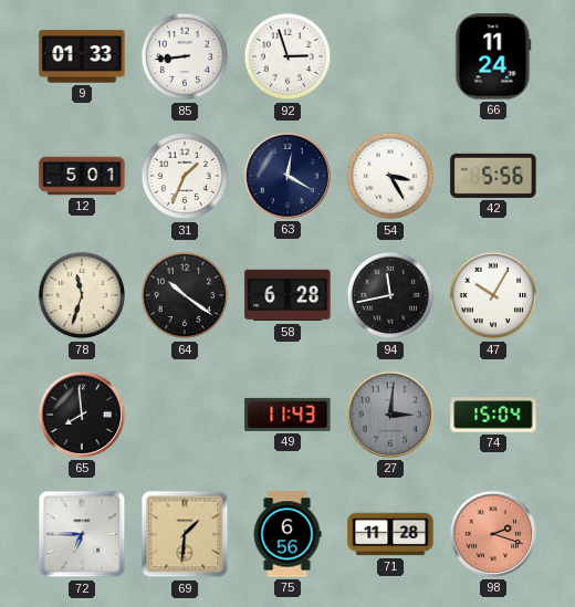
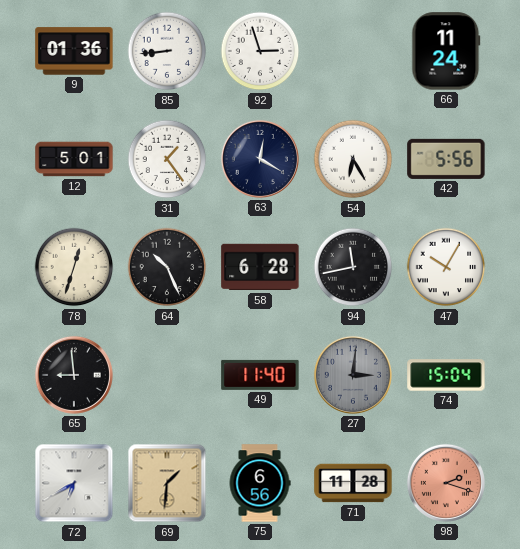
9: 01:33 -> 01:36 (74, 51)
31: 1:34 -> 1:24 (167, 159)
54: 3:25 -> 6:25 (353, 159)
78: 11:33 -> 12:33 (74, 267)
64: 10:21 -> 10:26 (167, 267)
65: 7:59 -> 8:59 (74, 375)
49: 11:43 -> 11:40 (260, 375)
72: 6:45 -> 6:40 (74, 483)
